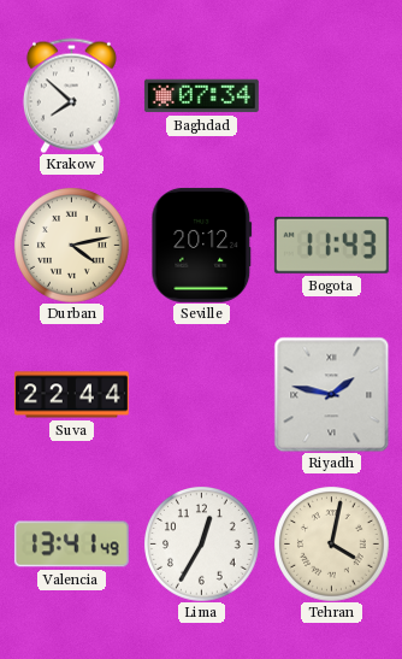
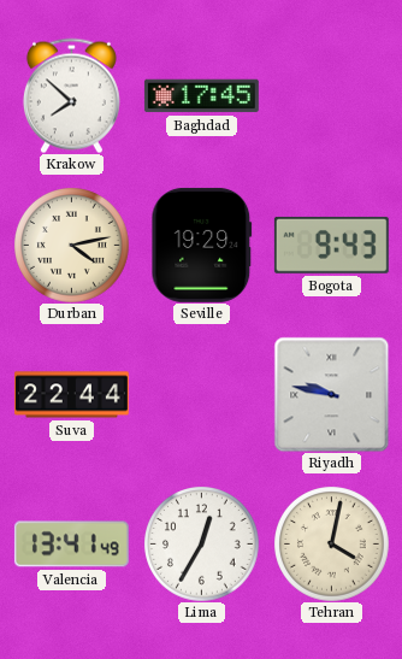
Baghdad: 07:34 -> 17:45 (201, 96)
Seville: 20:12 -> 19:29 (202, 245)
Bogota: 11:43 -> 9:43 (331, 245)
Riyadh: 1:47 -> 9:47 (331, 394)
